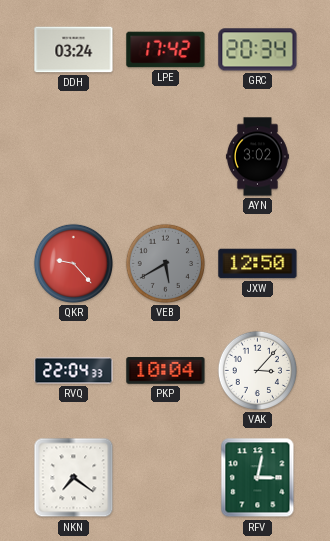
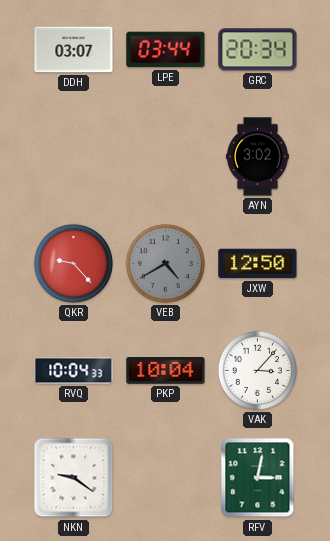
DDH: 03:24 -> 03:07 (74, 50)
LPE: 17:42 -> 03:44 (166, 50)
VEB: 5:40 -> 4:40 (165, 263)
RVQ: 22:04 -> 10:04 (74, 371)
NKN: 7:21 -> 9:21 (74, 478)
